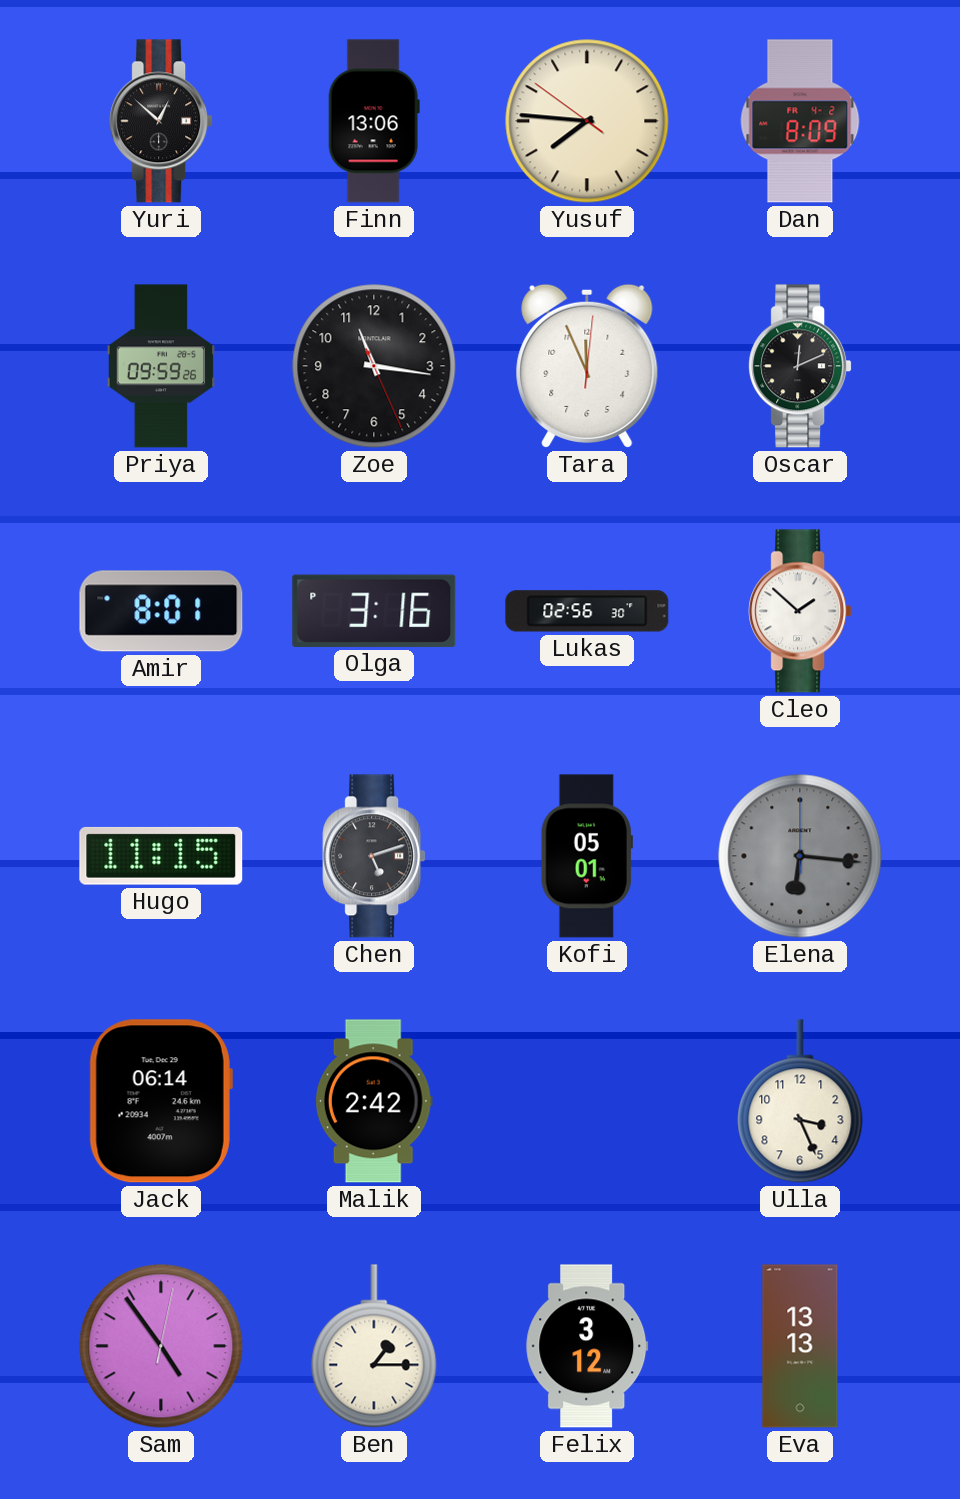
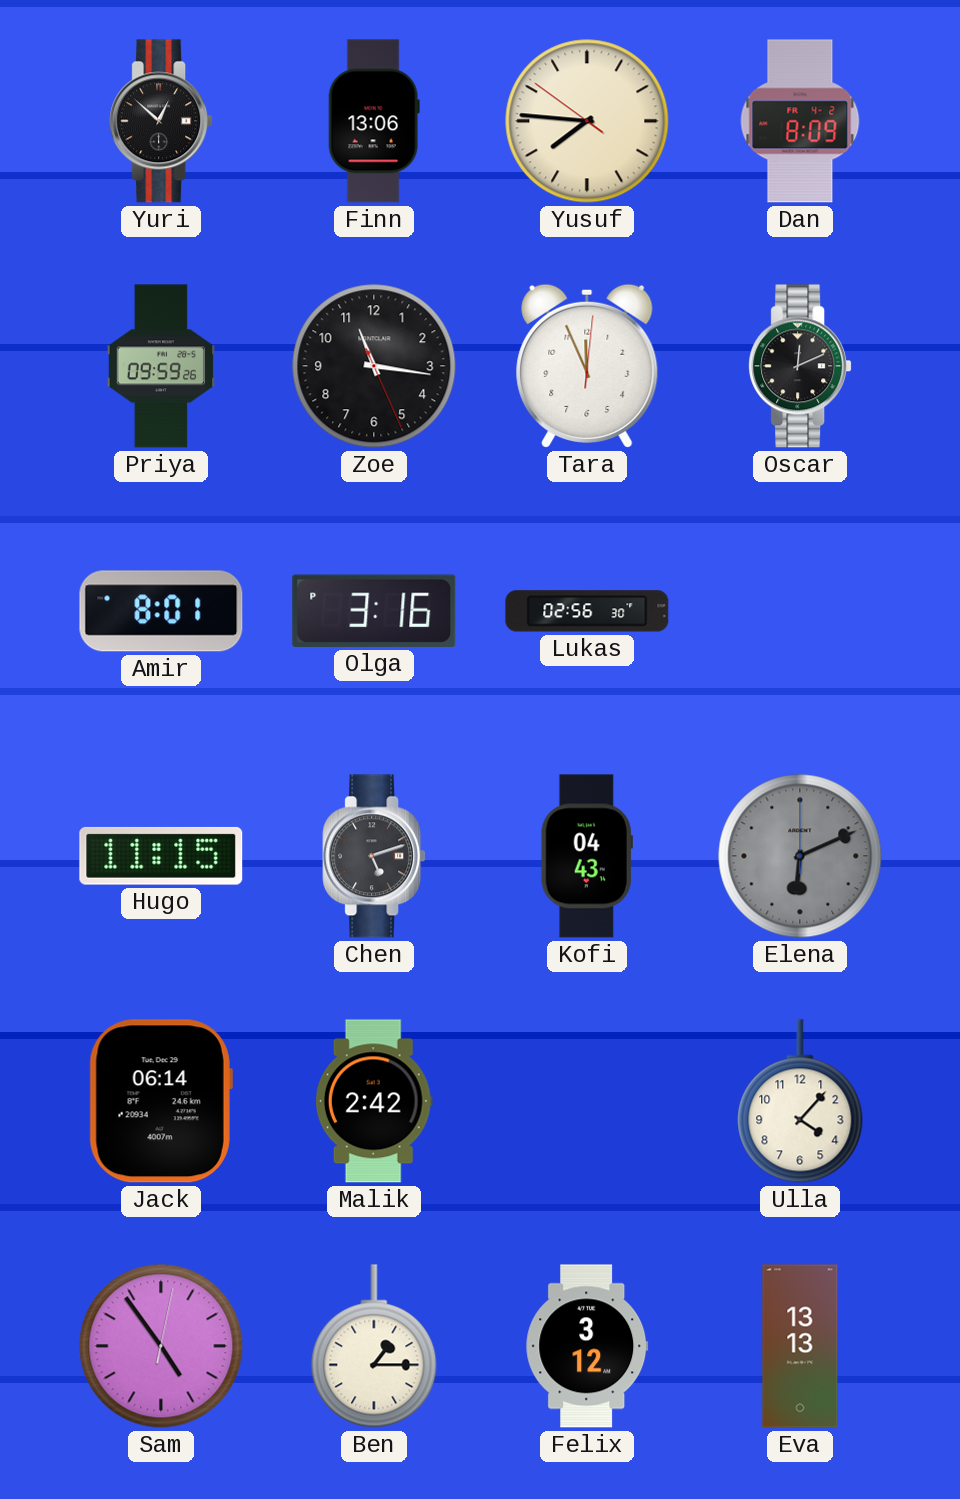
Cleo: 1:52 -> none (800, 611)
Kofi: 05:01 -> 04:43 (587, 856)
Elena: 6:16 -> 6:11 (800, 856)
Ulla: 3:26 -> 4:07 (800, 1101)
